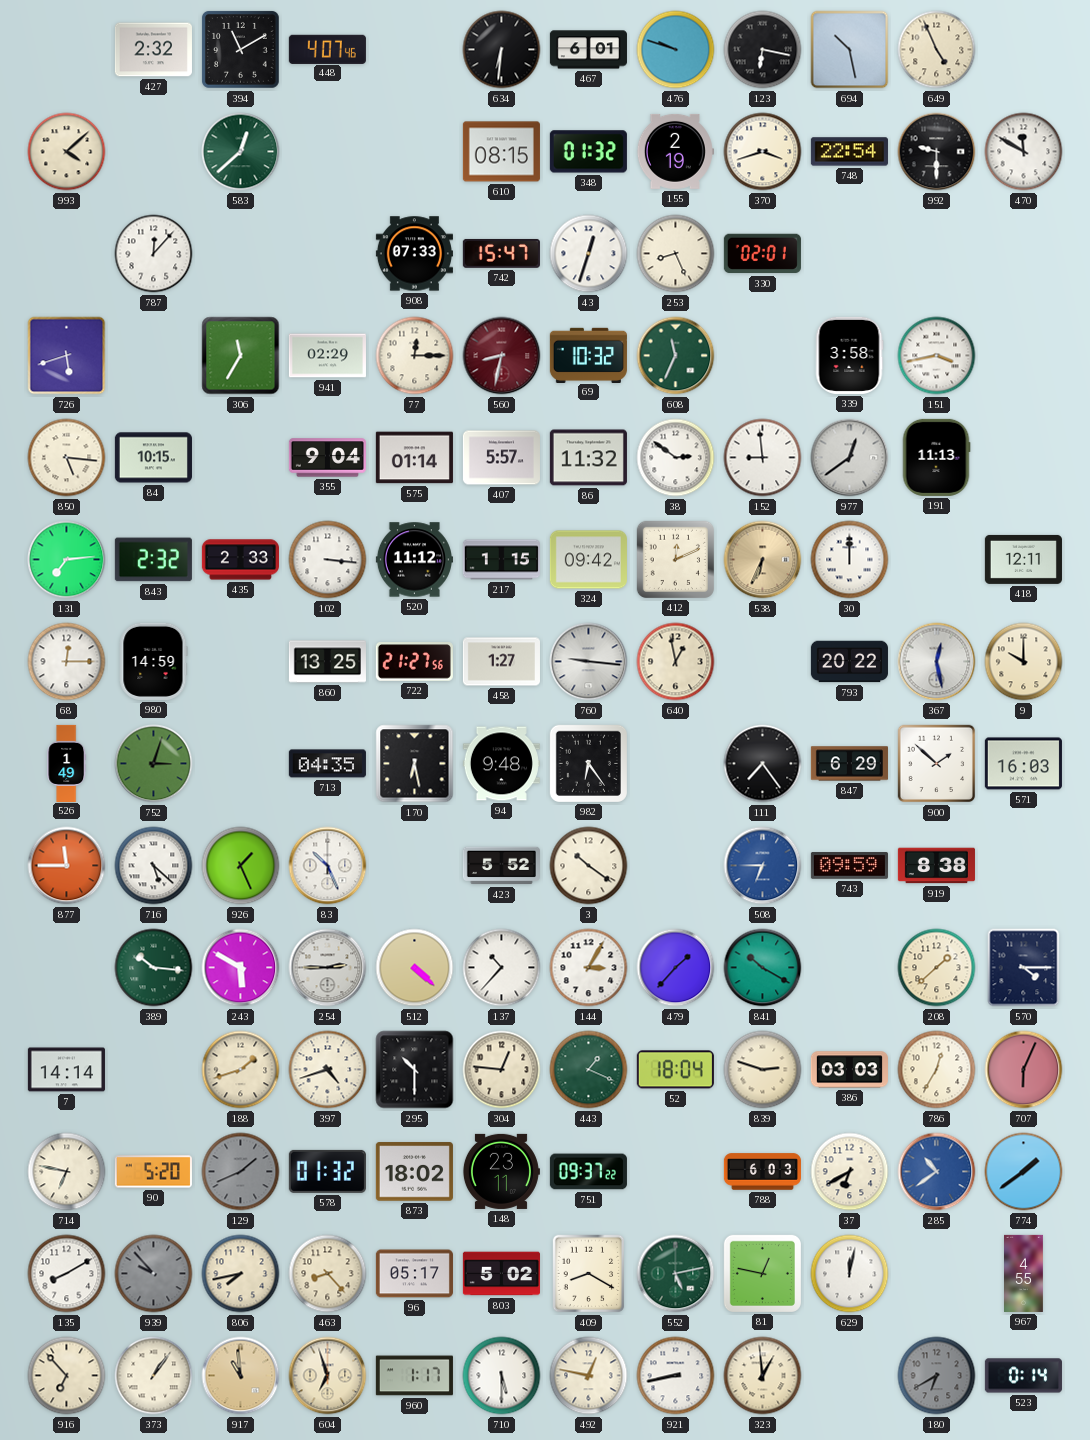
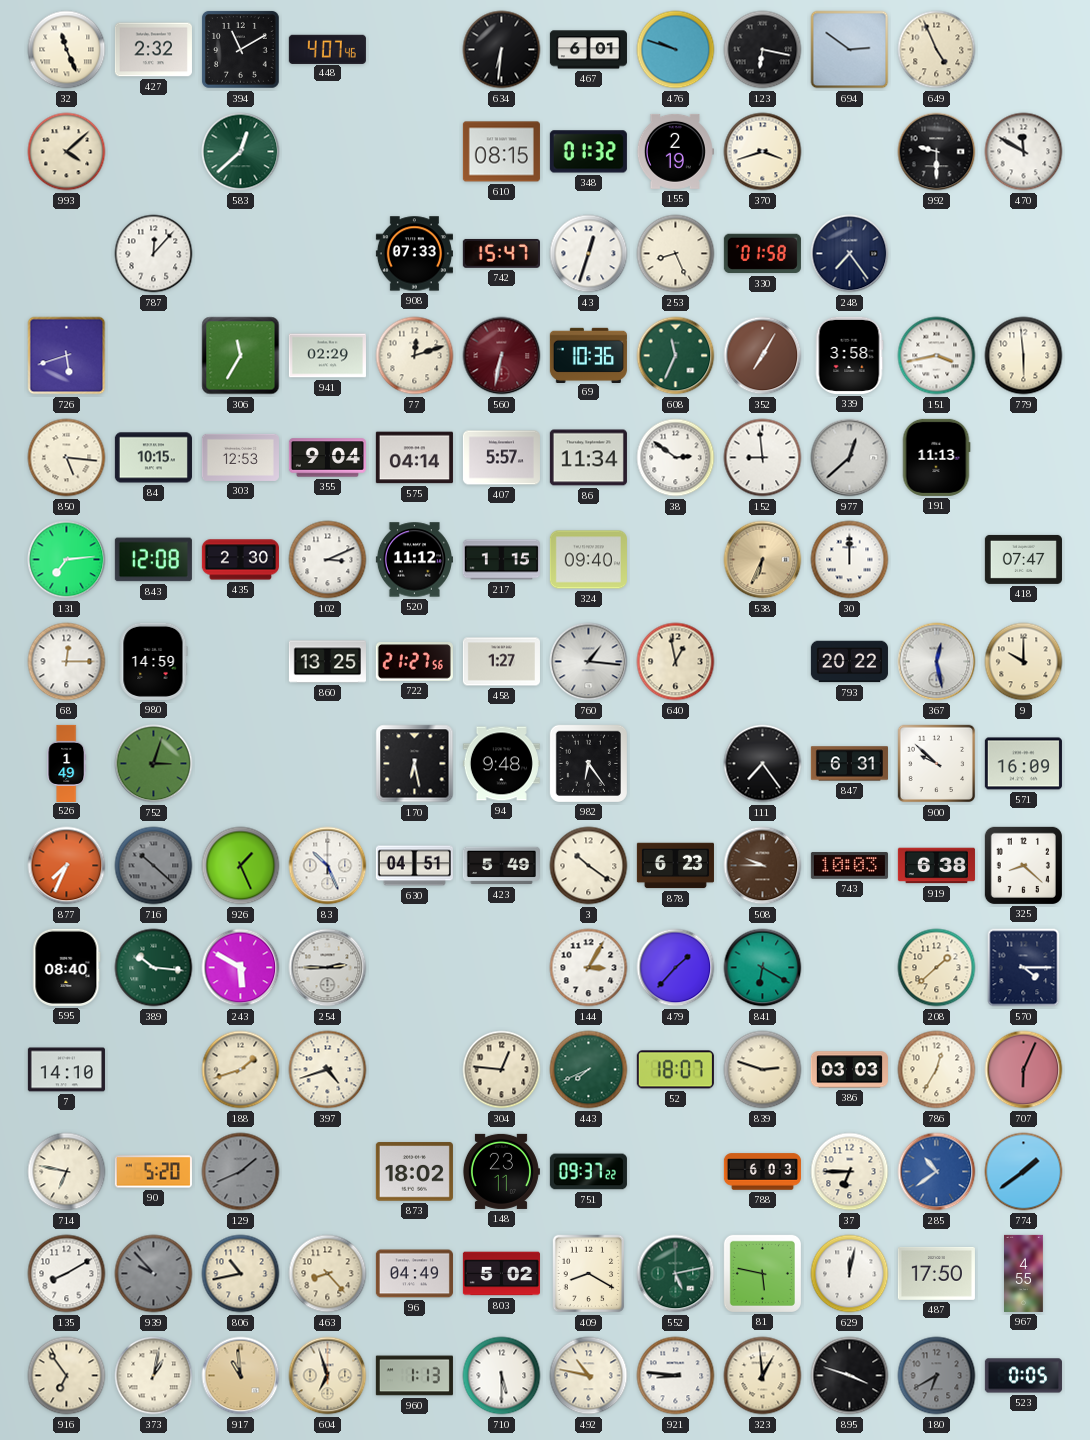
32: none -> 11:26 (67, 50)
694: 10:28 -> 2:51 (850, 50)
748: 22:54 -> none (849, 152)
330: 02:01 -> 01:58 (762, 254)
248: none -> 7:24 (850, 254)
77: 12:15 -> 12:12 (415, 356)
560: 8:32 -> 6:32 (502, 356)
69: 10:32 -> 10:36 (588, 355)
352: none -> 7:05 (763, 356)
779: none -> 5:59 (1024, 356)
303: none -> 12:53 (240, 457)
575: 01:14 -> 04:14 (414, 458)
86: 11:32 -> 11:34 (588, 458)
977: 12:39 -> 12:38 (850, 458)
843: 2:32 -> 12:08 (153, 560)
435: 2:33 -> 2:30 (240, 560)
102: 3:16 -> 3:11 (328, 560)
324: 09:42 -> 09:40 (588, 560)
412: 12:11 -> none (675, 559)
418: 12:11 -> 07:47 (1023, 559)
760: 9:16 -> 1:16 (589, 662)
713: 04:35 -> none (327, 764)
847: 6:29 -> 6:31 (849, 764)
900: 1:52 -> 9:52 (937, 764)
571: 16:03 -> 16:09 (1023, 764)
877: 11:45 -> 7:34 (67, 866)
716: 5:22 -> 10:22 (154, 866)
716 dial: white -> grey (154, 866)
630: none -> 04:51 (414, 866)
423: 5:52 -> 5:49 (501, 866)
878: none -> 6:23 (675, 866)
508: 6:45 -> 9:45 (763, 866)
508 dial: blue -> brown (763, 866)
743: 09:59 -> 10:03 (849, 866)
919: 8:38 -> 6:38 (936, 866)
325: none -> 8:22 (1023, 865)
595: none -> 08:40 (67, 967)
512: 4:22 -> none (415, 968)
137: 10:37 -> none (502, 968)
841: 10:20 -> 6:20 (763, 968)
7: 14:14 -> 14:10 (66, 1070)
295: 10:30 -> none (415, 1070)
443: 1:19 -> 7:41 (589, 1070)
52: 18:04 -> 18:07 (675, 1070)
578: 01:32 -> none (327, 1171)
37: 6:40 -> 6:45 (850, 1172)
806: 7:43 -> 10:43 (241, 1274)
96: 05:17 -> 04:49 (414, 1274)
81: 12:47 -> 5:47 (762, 1273)
487: none -> 17:50 (936, 1273)
916: 6:53 -> 6:54 (67, 1376)
373: 1:06 -> 1:02 (154, 1376)
960: 1:17 -> 1:13 (414, 1376)
492: 12:47 -> 10:47 (589, 1376)
921: 8:43 -> 8:46 (676, 1376)
895: none -> 3:48 (850, 1376)
523: 0:14 -> 0:05 (1023, 1376)
